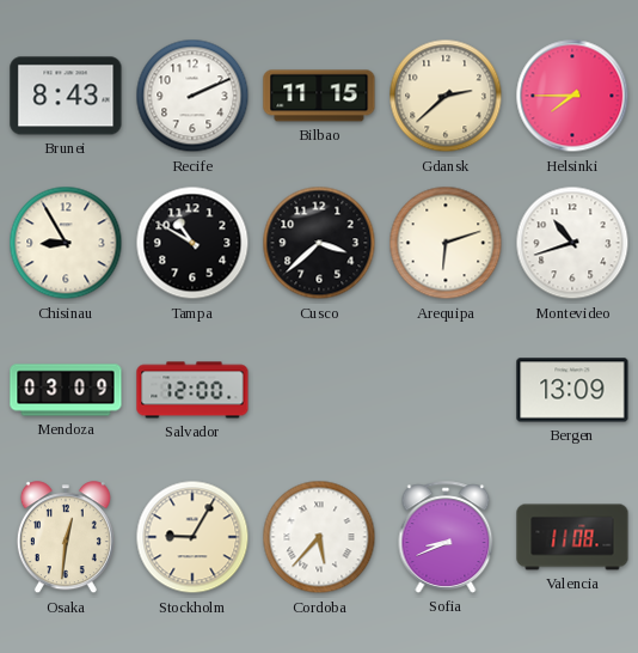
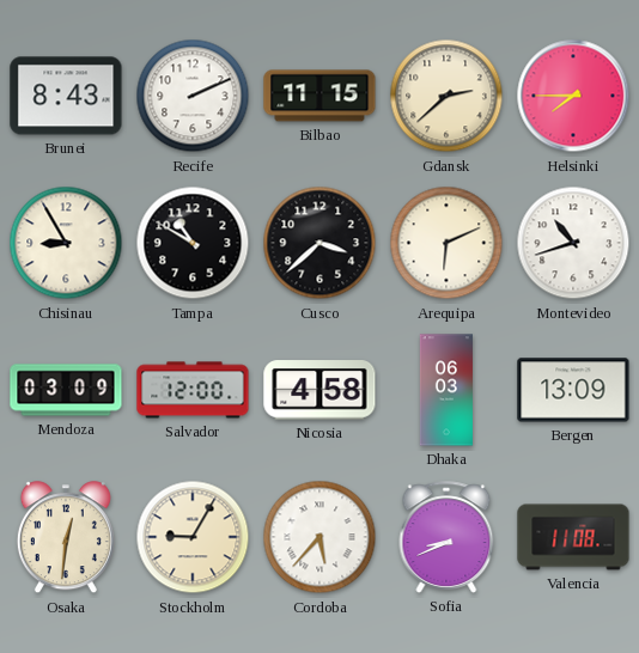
Arequipa: 6:12 -> 6:11 (446, 243)
Nicosia: none -> 4:58 (319, 390)
Dhaka: none -> 06:03 (446, 390)
